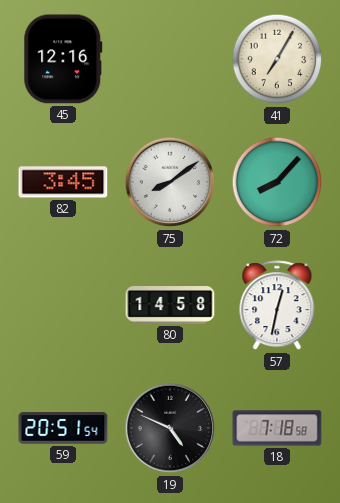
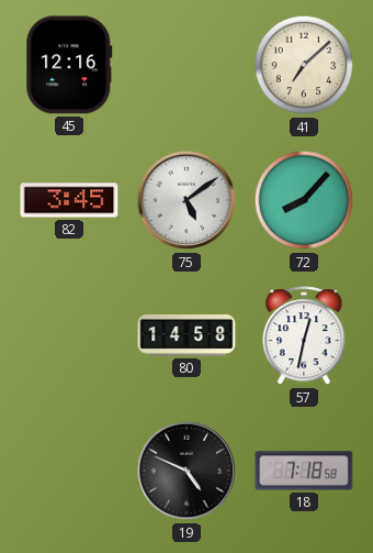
41: 7:05 -> 7:08 (304, 65)
75: 8:09 -> 5:09 (187, 200)
59: 20:51 -> none (63, 428)
